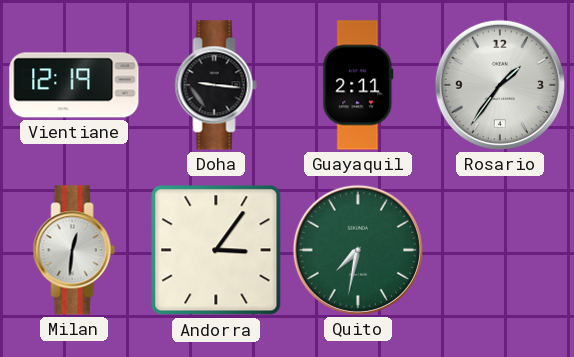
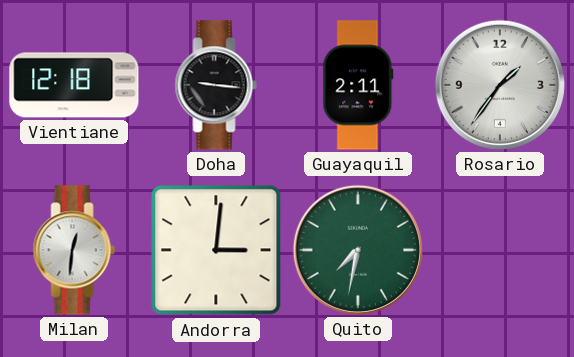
Vientiane: 12:19 -> 12:18 (74, 85)
Andorra: 3:06 -> 3:01 (216, 250)
